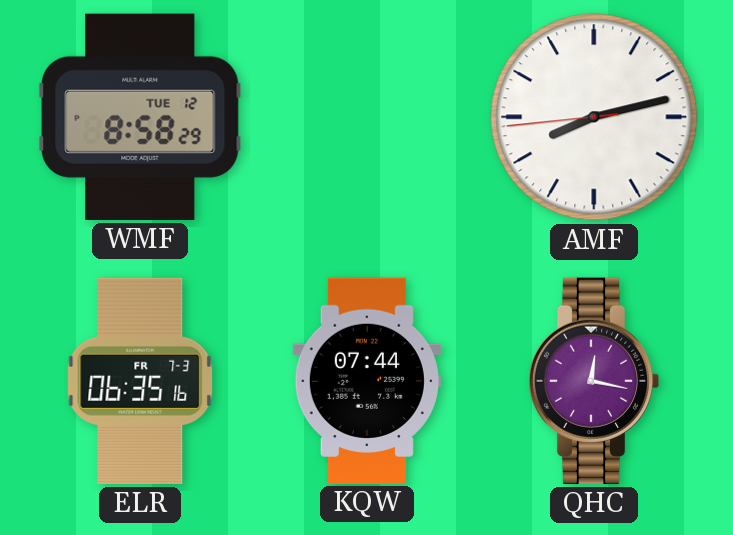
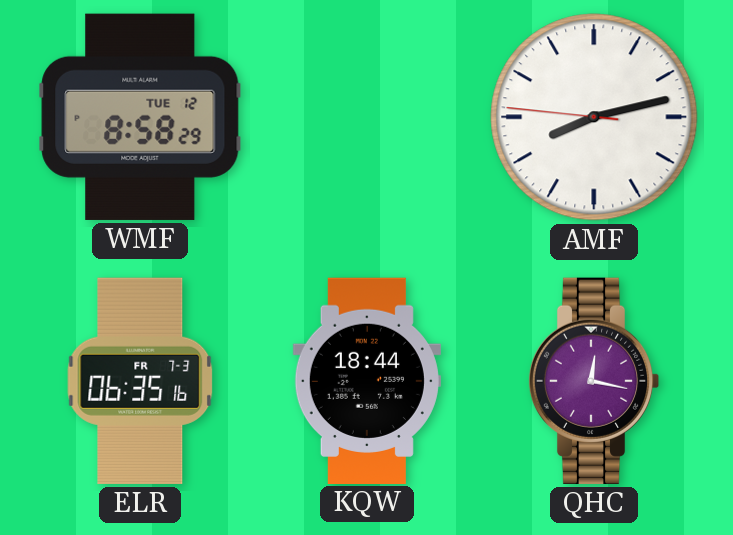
AMF: 8:12:44 -> 8:12:46 (594, 117)
KQW: 07:44 -> 18:44 (367, 380)
